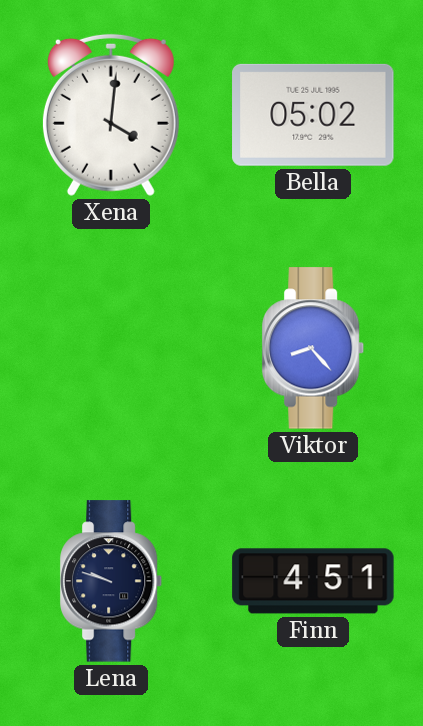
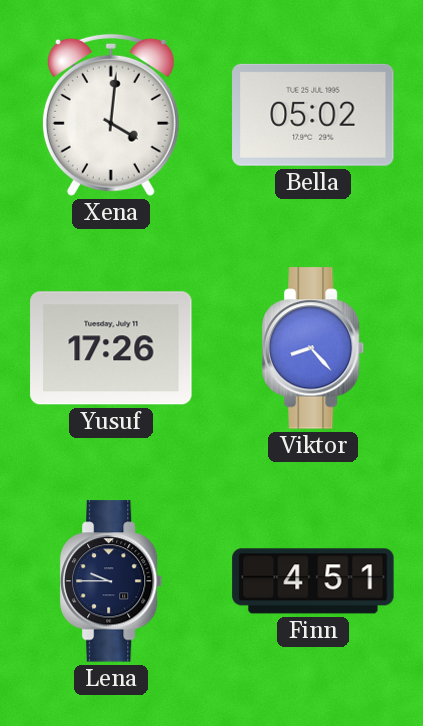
Yusuf: none -> 17:26 (111, 348)
Lena: 9:48 -> 9:45 (111, 581)
